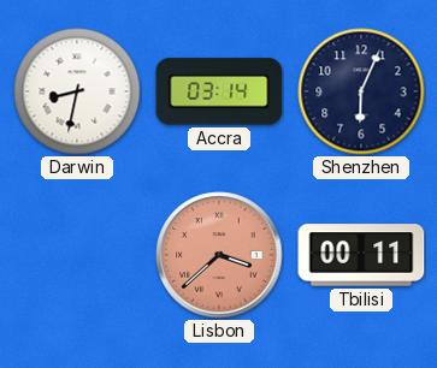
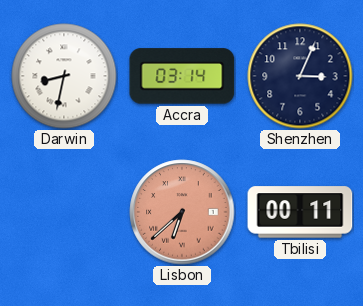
Shenzhen: 6:04 -> 3:04 (300, 76)
Lisbon: 3:38 -> 6:38 (182, 212)
